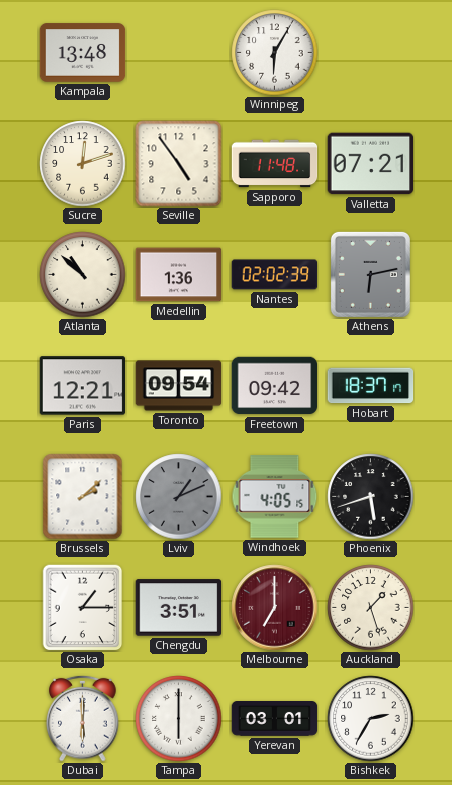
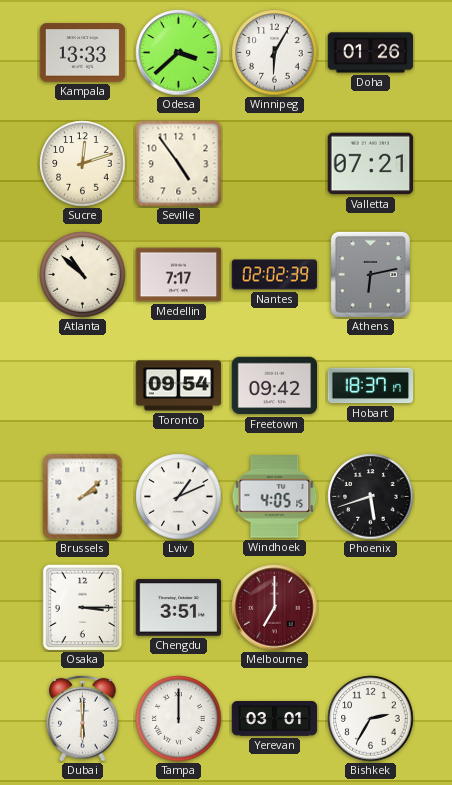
Kampala: 13:48 -> 13:33 (83, 53)
Odesa: none -> 3:38 (179, 53)
Doha: none -> 01:26 (371, 53)
Sapporo: 11:48 -> none (275, 164)
Medellin: 1:36 -> 7:17 (179, 275)
Paris: 12:21 -> none (83, 386)
Lviv dial: grey -> white (179, 497)
Osaka: 1:15 -> 3:15 (83, 608)
Auckland: 1:27 -> none (371, 608)
Tampa: 6:00 -> 12:00 (179, 719)
